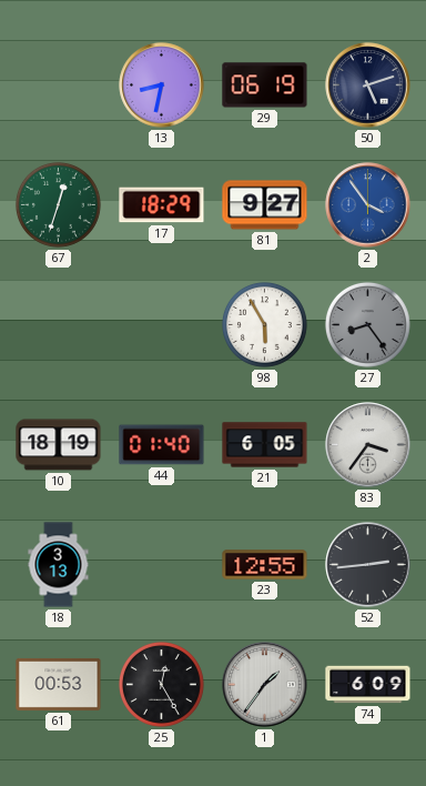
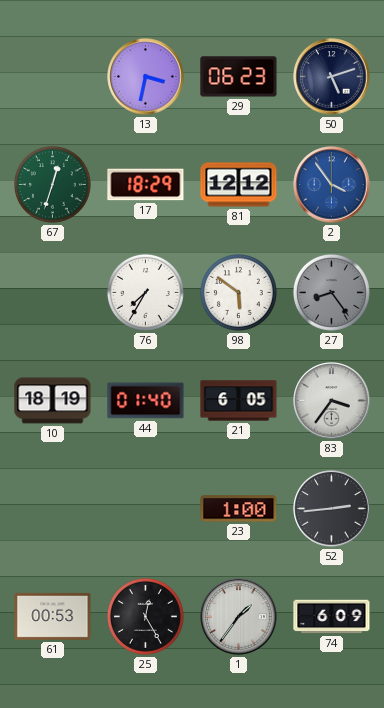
13: 8:32 -> 3:32 (146, 77)
29: 06:19 -> 06:23 (239, 77)
81: 9:27 -> 12:12 (239, 185)
76: none -> 7:35 (145, 292)
98: 5:55 -> 5:51 (238, 292)
18: 3:13 -> none (59, 565)
23: 12:55 -> 1:00 (239, 509)
